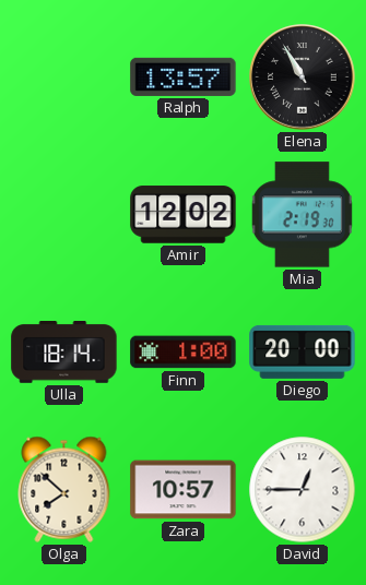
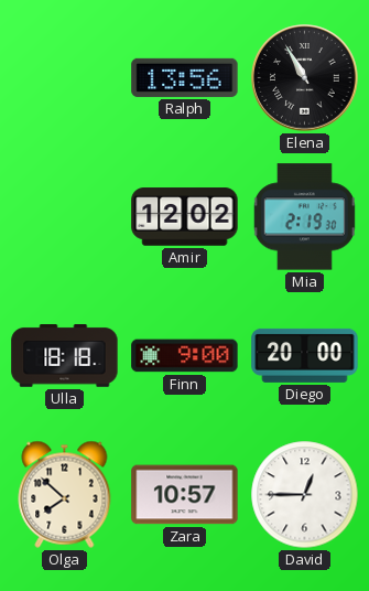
Ralph: 13:57 -> 13:56 (185, 77)
Ulla: 18:14 -> 18:18 (65, 356)
Finn: 1:00 -> 9:00 (185, 356)
